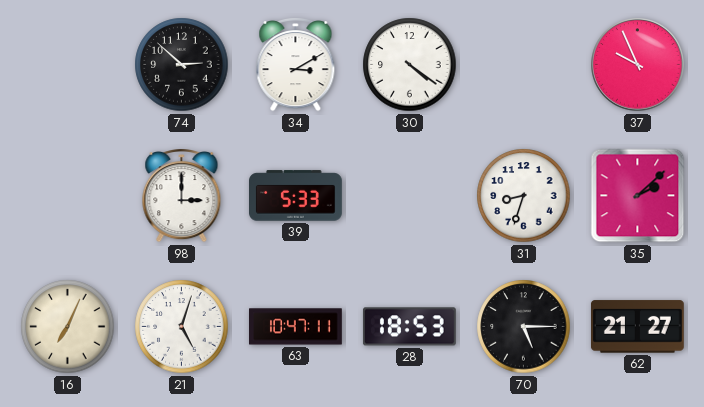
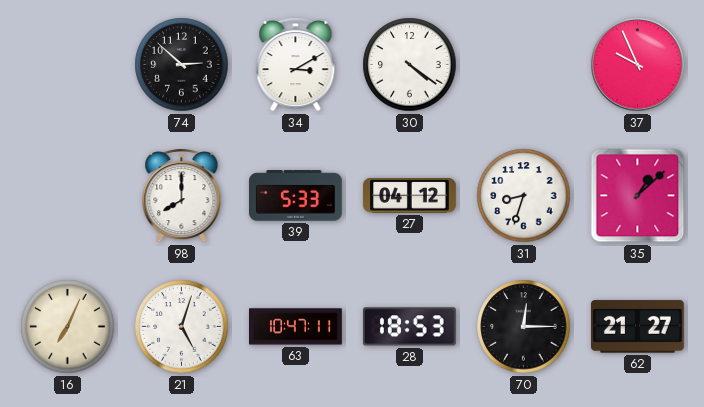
98: 3:00 -> 8:00 (182, 196)
27: none -> 04:12 (410, 196)
35: 2:08 -> 1:08 (638, 196)
70: 5:15 -> 12:15 (524, 327)
